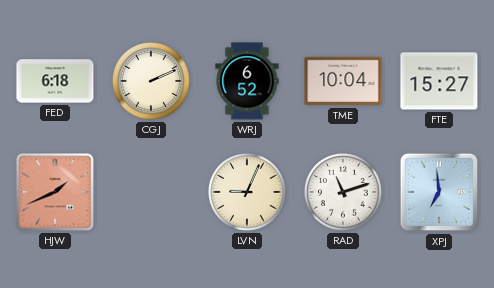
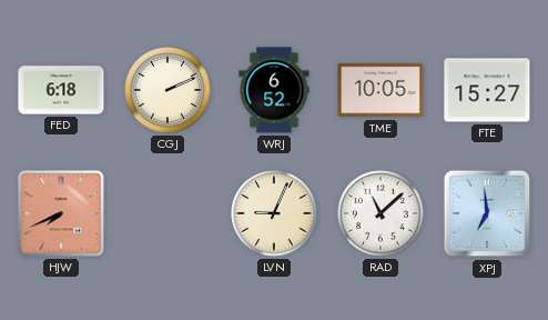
TME: 10:04 -> 10:05 (380, 90)
HJW: 1:41 -> 7:41 (61, 213)
RAD: 11:12 -> 11:08 (382, 214)
